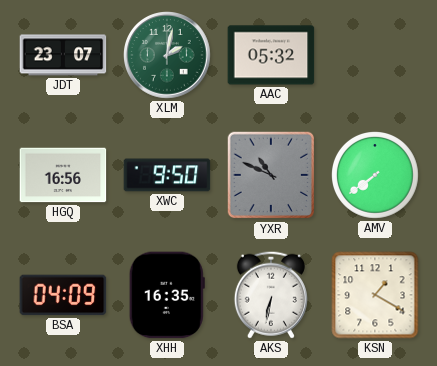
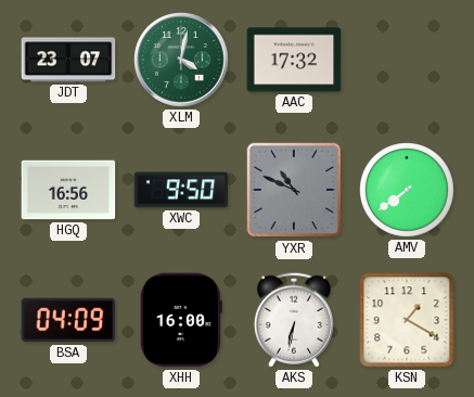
XLM: 2:02 -> 4:02 (182, 61)
AAC: 05:32 -> 17:32 (294, 60)
XHH: 16:35 -> 16:00 (181, 320)
